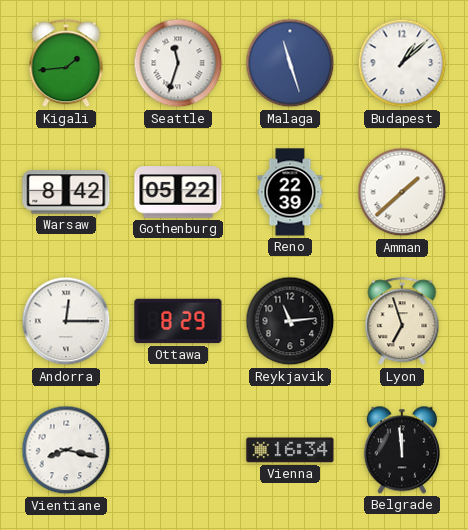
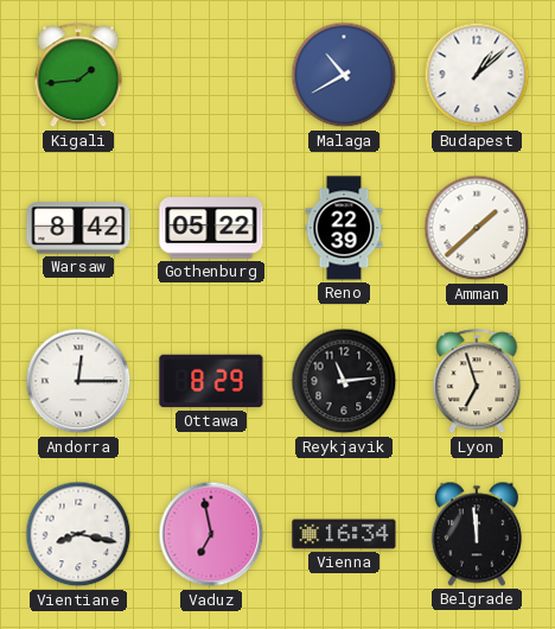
Seattle: 11:33 -> none (178, 63)
Malaga: 11:27 -> 10:40 (344, 75)
Vaduz: none -> 6:58 (211, 534)
